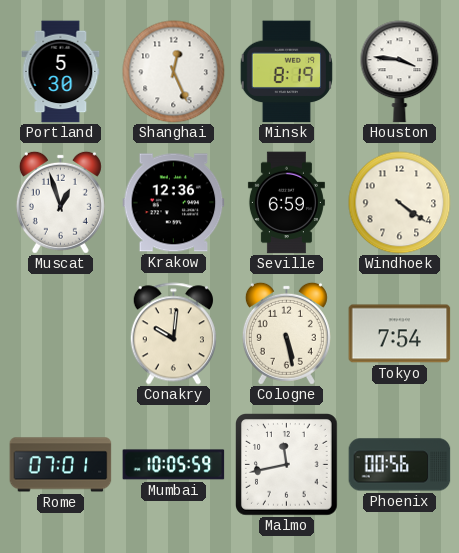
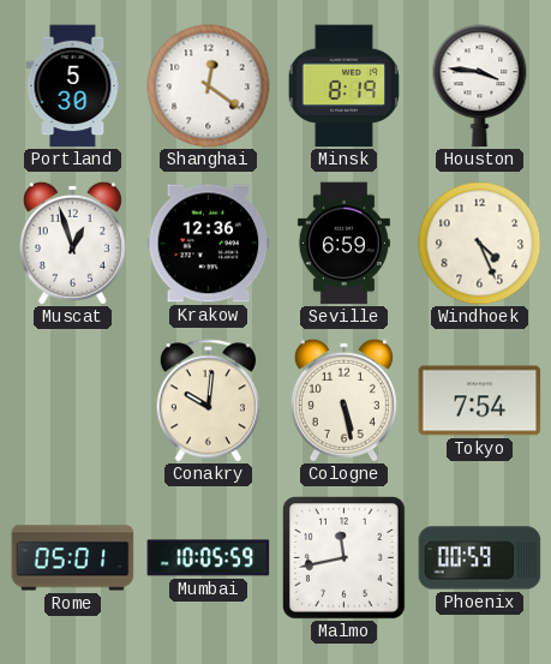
Shanghai: 12:26 -> 12:21 (209, 86)
Windhoek: 4:21 -> 4:26 (480, 244)
Rome: 07:01 -> 05:01 (73, 558)
Phoenix: 00:56 -> 00:59 (480, 558)
